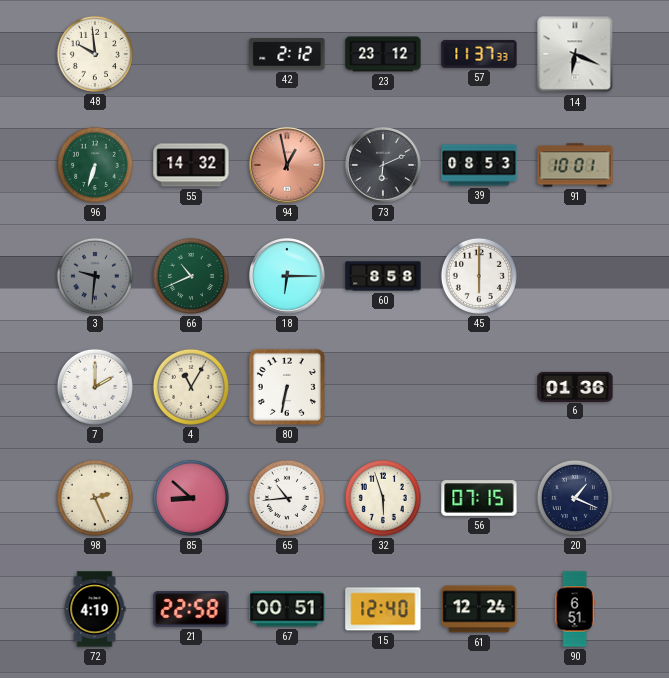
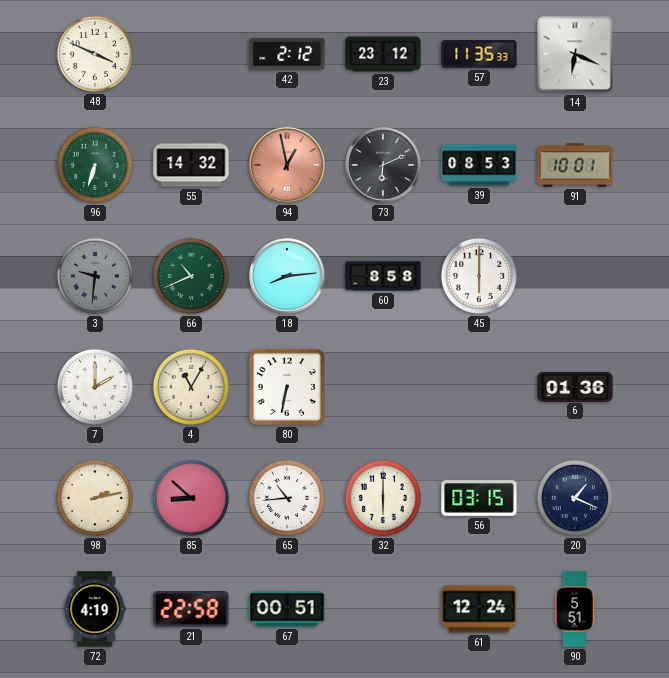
48: 9:59 -> 3:49 (95, 54)
57: 11:37 -> 11:35 (479, 54)
18: 6:15 -> 8:14 (287, 276)
98: 2:26 -> 2:13 (95, 498)
32: 5:57 -> 6:00 (383, 498)
56: 07:15 -> 03:15 (479, 498)
15: 12:40 -> none (383, 609)
90: 6:51 -> 5:51 (575, 609)
